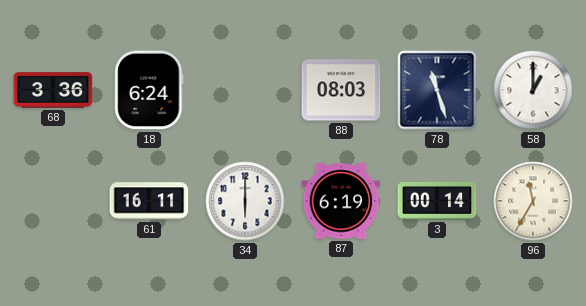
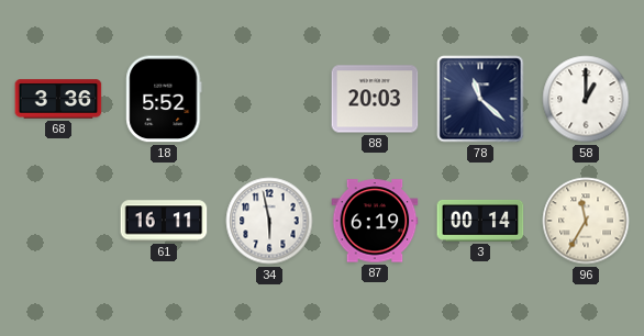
18: 6:24 -> 5:52 (164, 99)
88: 08:03 -> 20:03 (375, 99)
78: 11:27 -> 11:22 (480, 99)
34: 6:00 -> 5:58 (269, 221)
